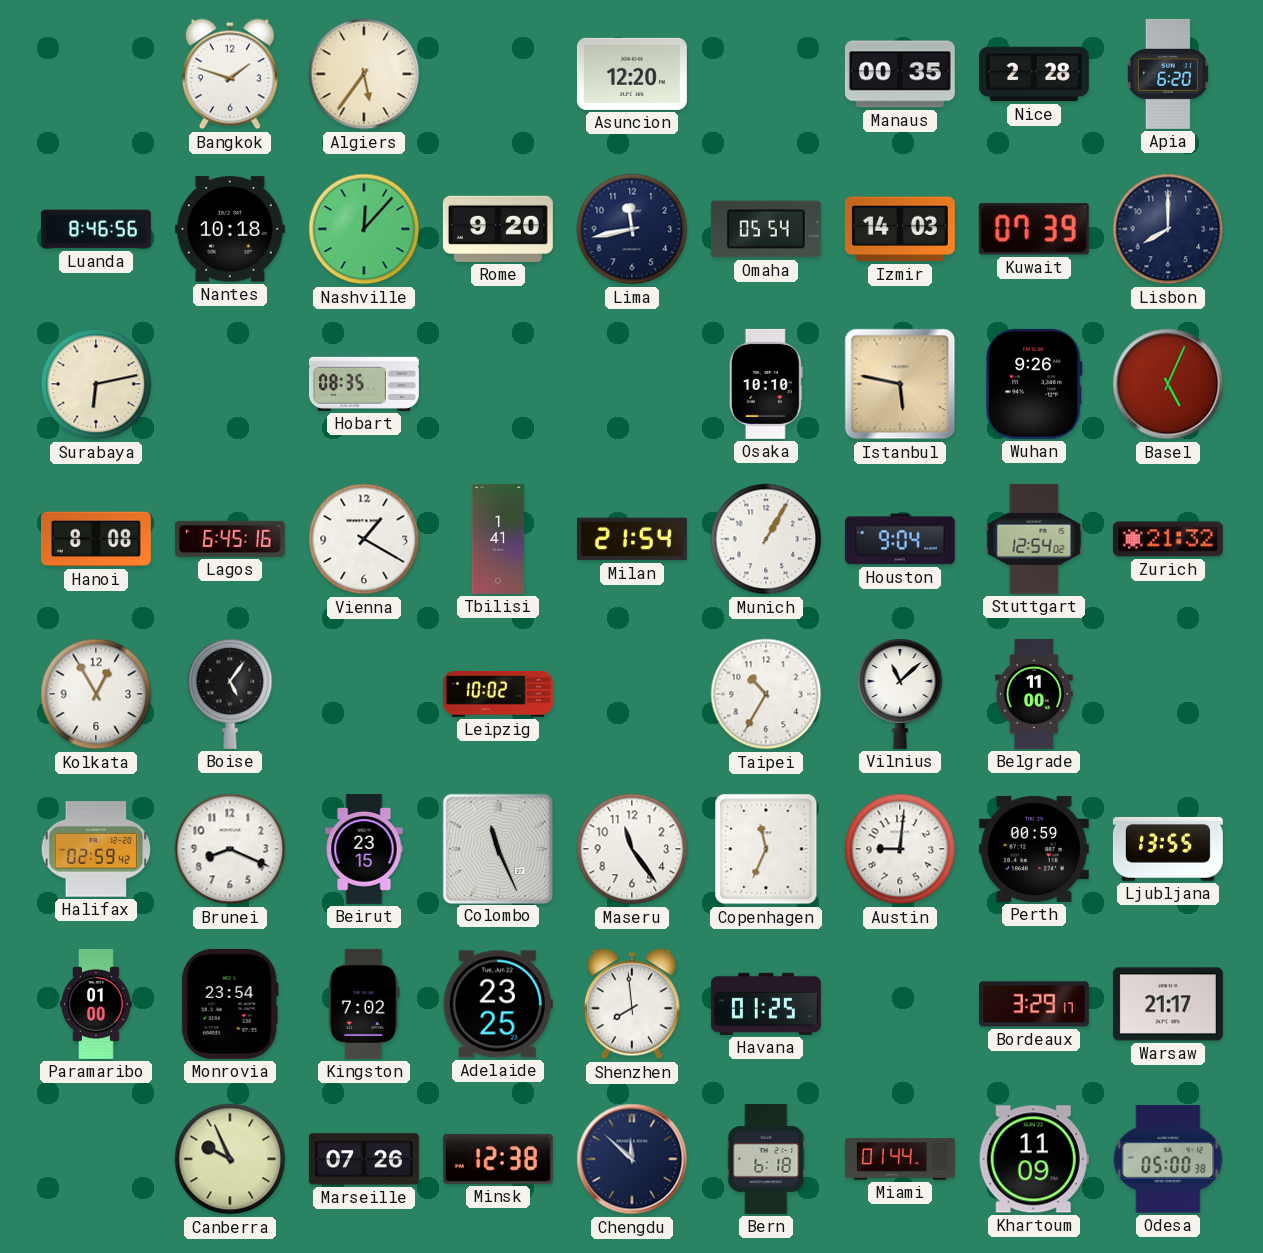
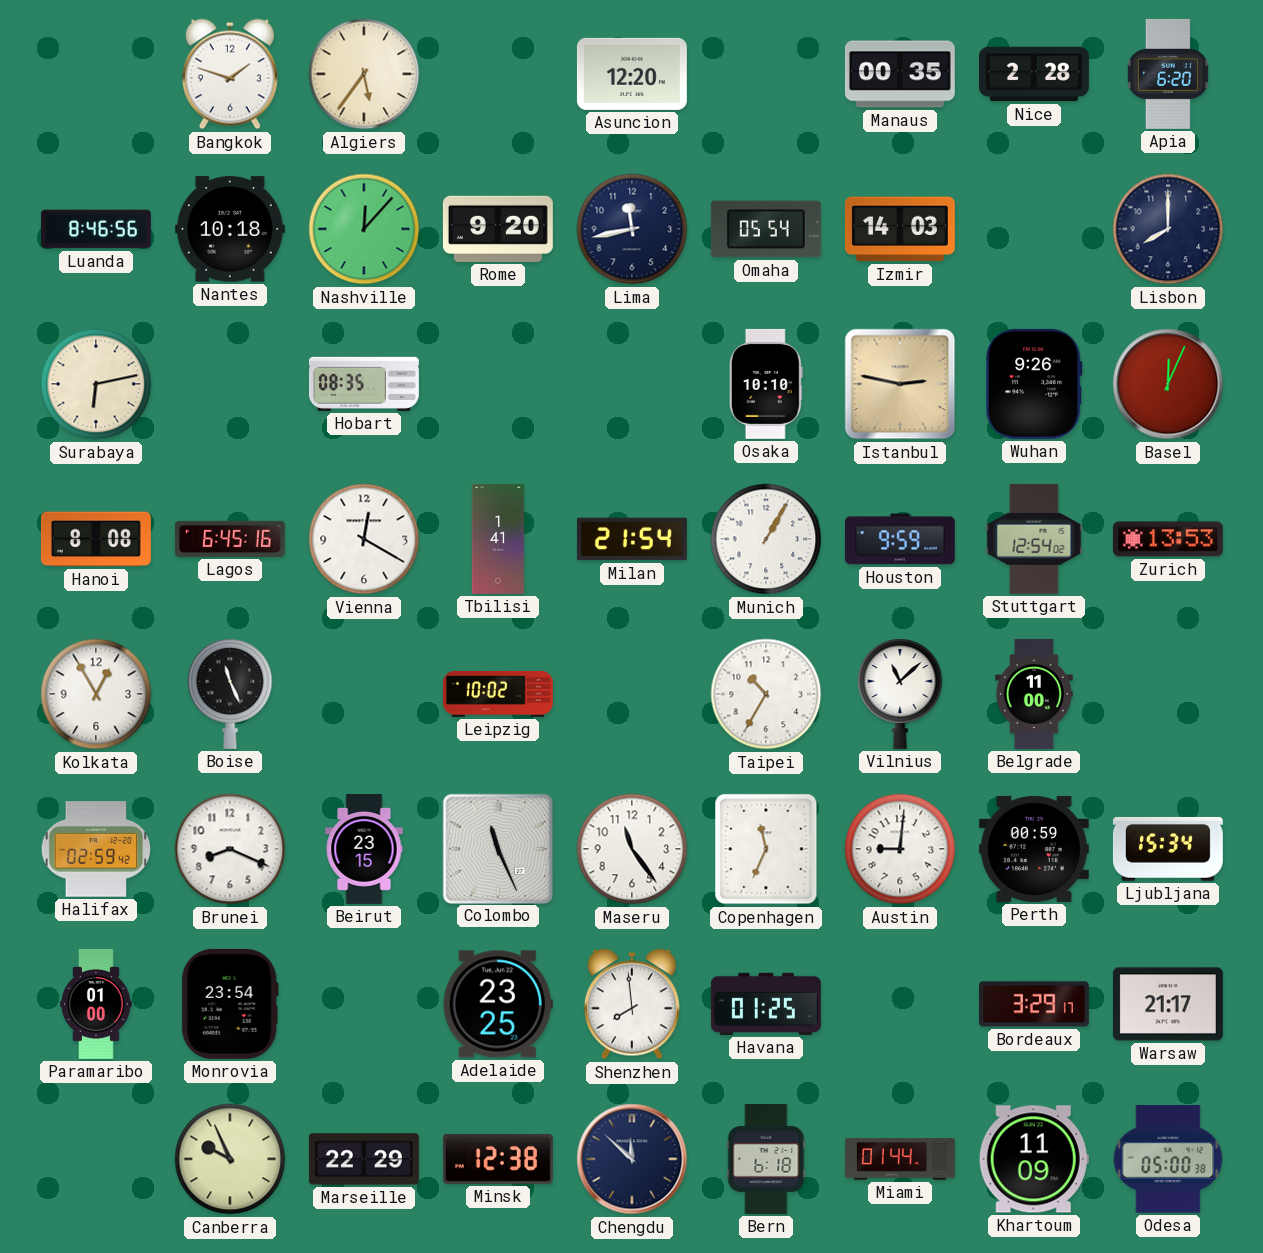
Kuwait: 07:39 -> none (1034, 229)
Istanbul: 5:47 -> 2:47 (900, 384)
Basel: 5:04 -> 12:04 (1168, 384)
Vienna: 1:20 -> 12:20 (364, 539)
Houston: 9:04 -> 9:59 (900, 539)
Zurich: 21:32 -> 13:53 (1168, 539)
Boise: 5:06 -> 11:26 (230, 694)
Ljubljana: 13:55 -> 15:34 (1168, 849)
Kingston: 7:02 -> none (364, 1004)
Marseille: 07:26 -> 22:29 (364, 1159)
